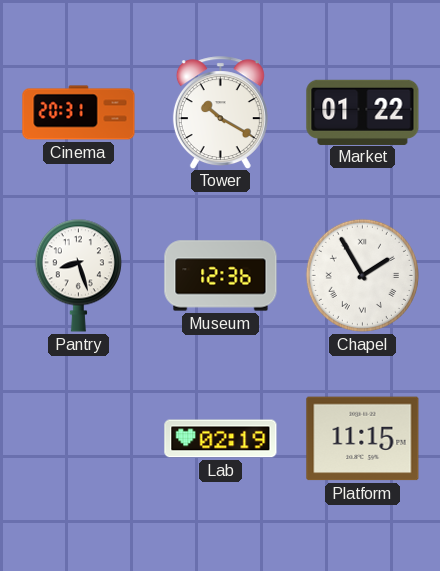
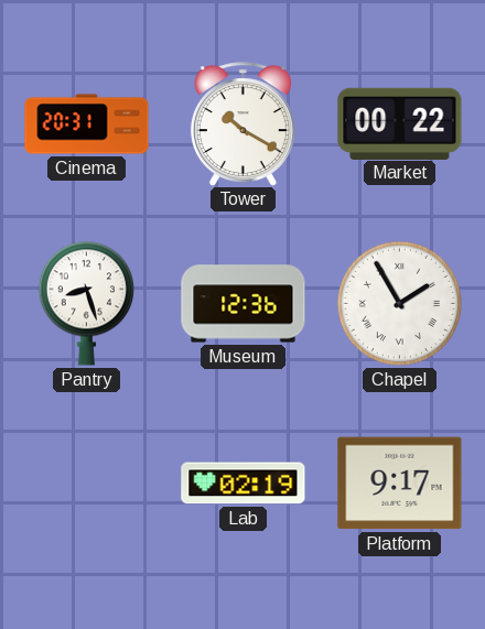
Market: 01:22 -> 00:22 (400, 123)
Platform: 11:15 -> 9:17 (400, 484)
